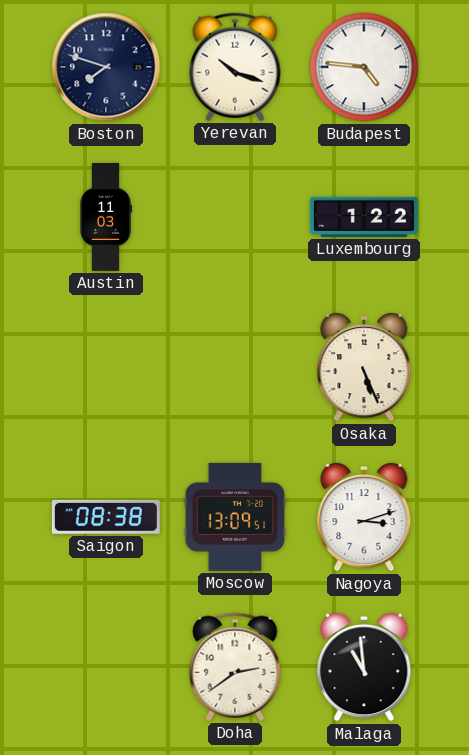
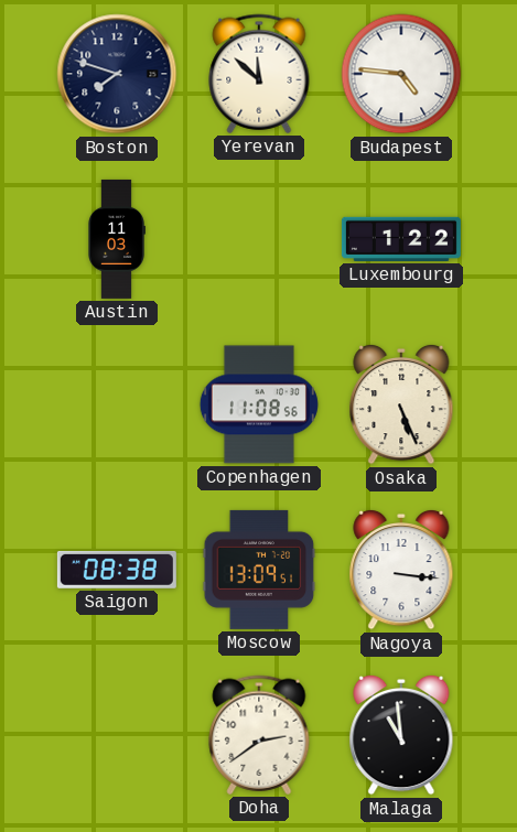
Yerevan: 10:18 -> 11:52 (259, 74)
Copenhagen: none -> 11:08 (259, 404)
Nagoya: 3:12 -> 3:16 (401, 570)
